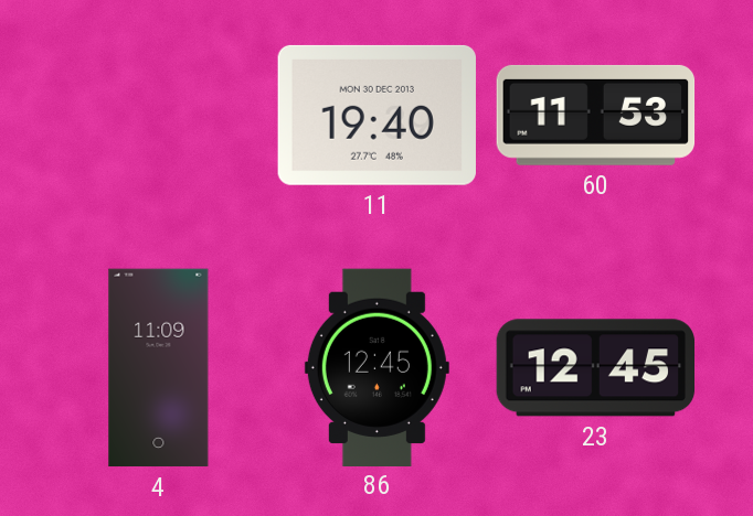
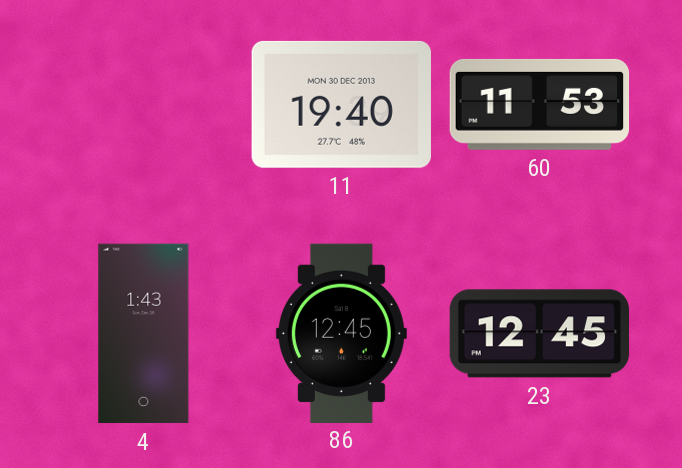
4: 11:09 -> 1:43 (144, 334)
